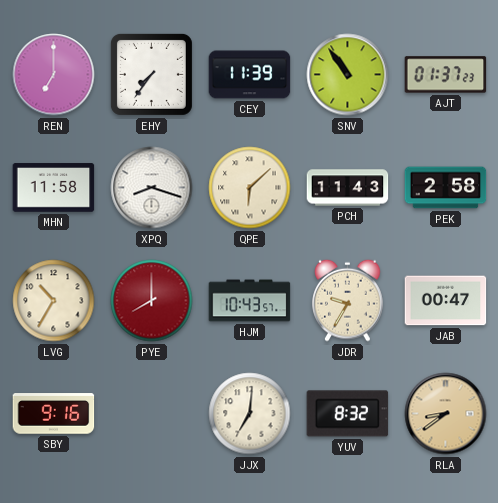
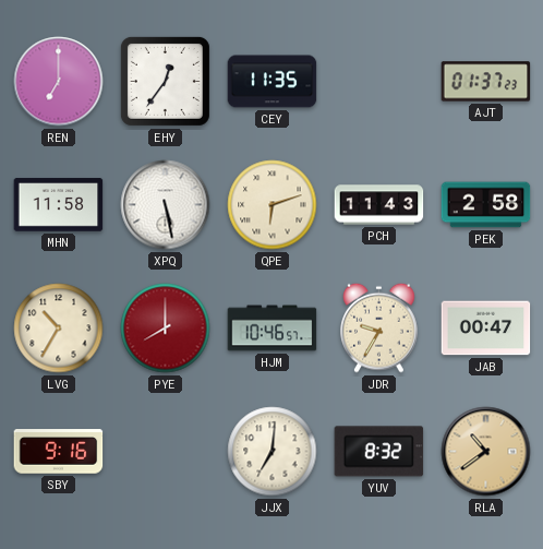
EHY: 7:36 -> 12:36 (165, 81)
CEY: 11:39 -> 11:35 (273, 82)
SNV: 10:54 -> none (348, 75)
XPQ: 8:18 -> 5:28 (166, 205)
QPE: 6:08 -> 6:12 (273, 205)
HJM: 10:43 -> 10:46 (273, 329)
RLA: 8:39 -> 10:39 (486, 452)
